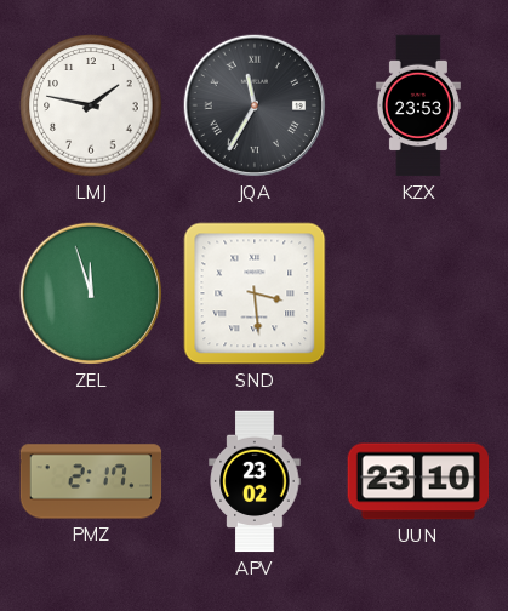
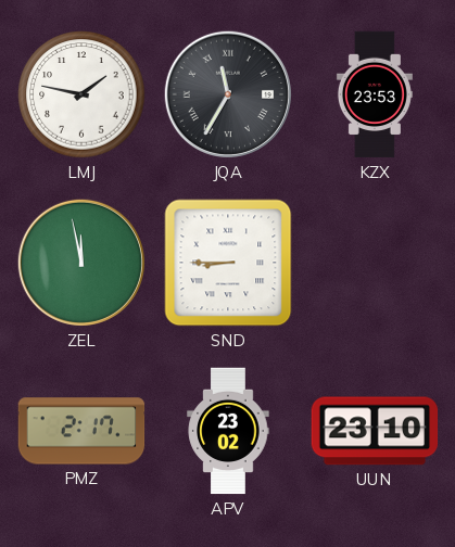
ZEL: 11:57 -> 11:58 (81, 263)
SND: 3:29 -> 8:45 (228, 263)
